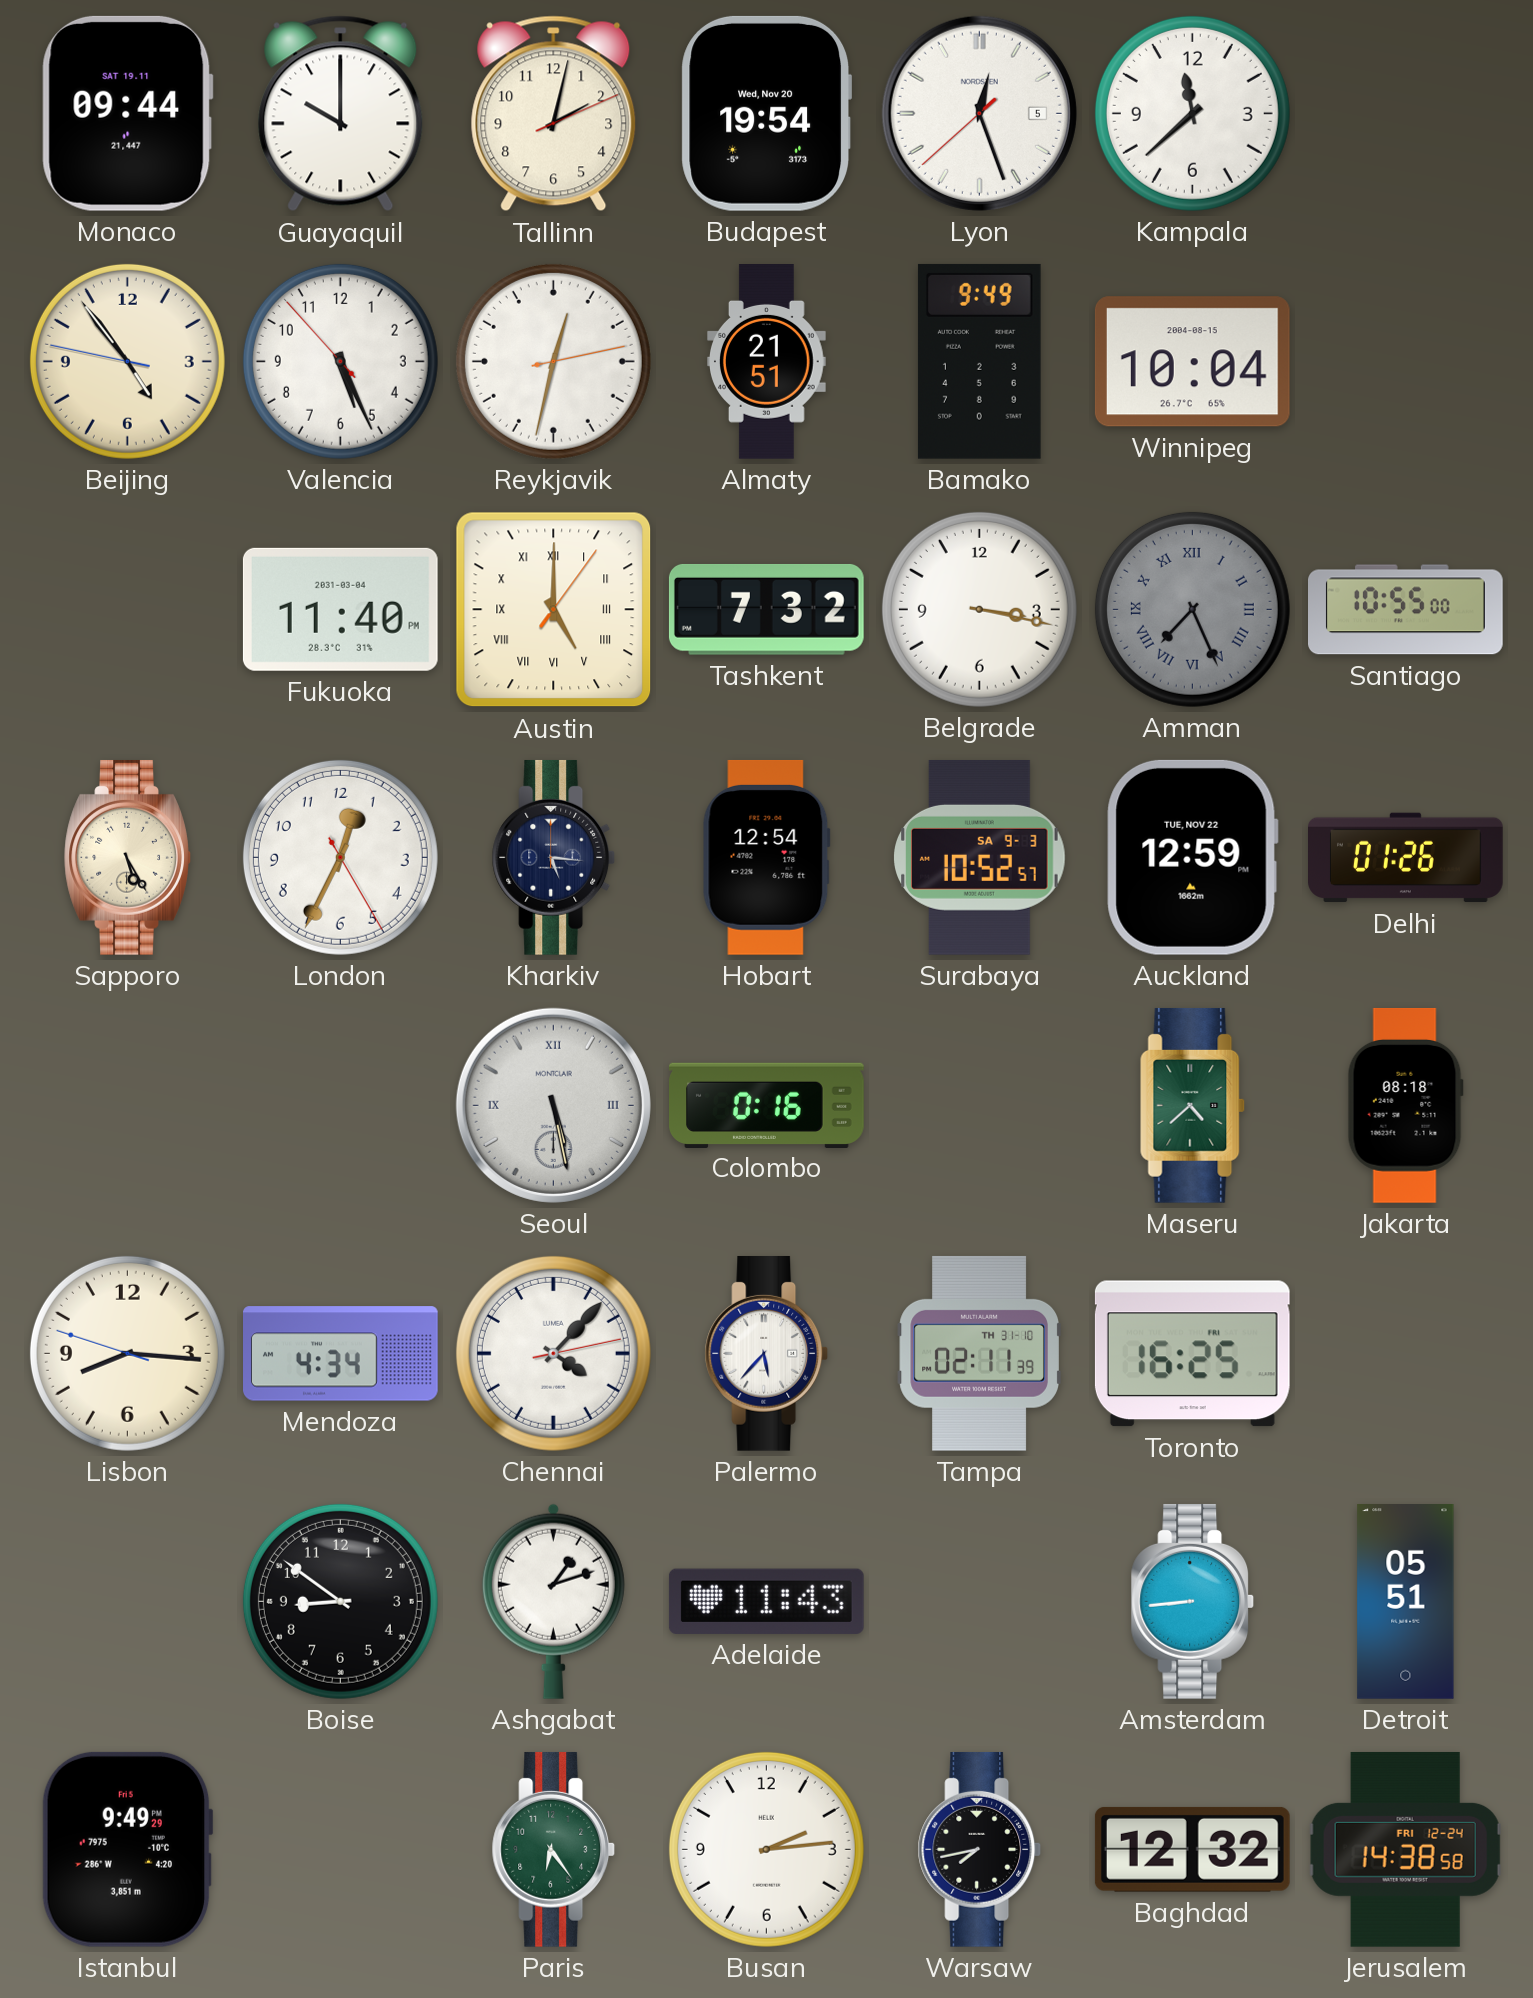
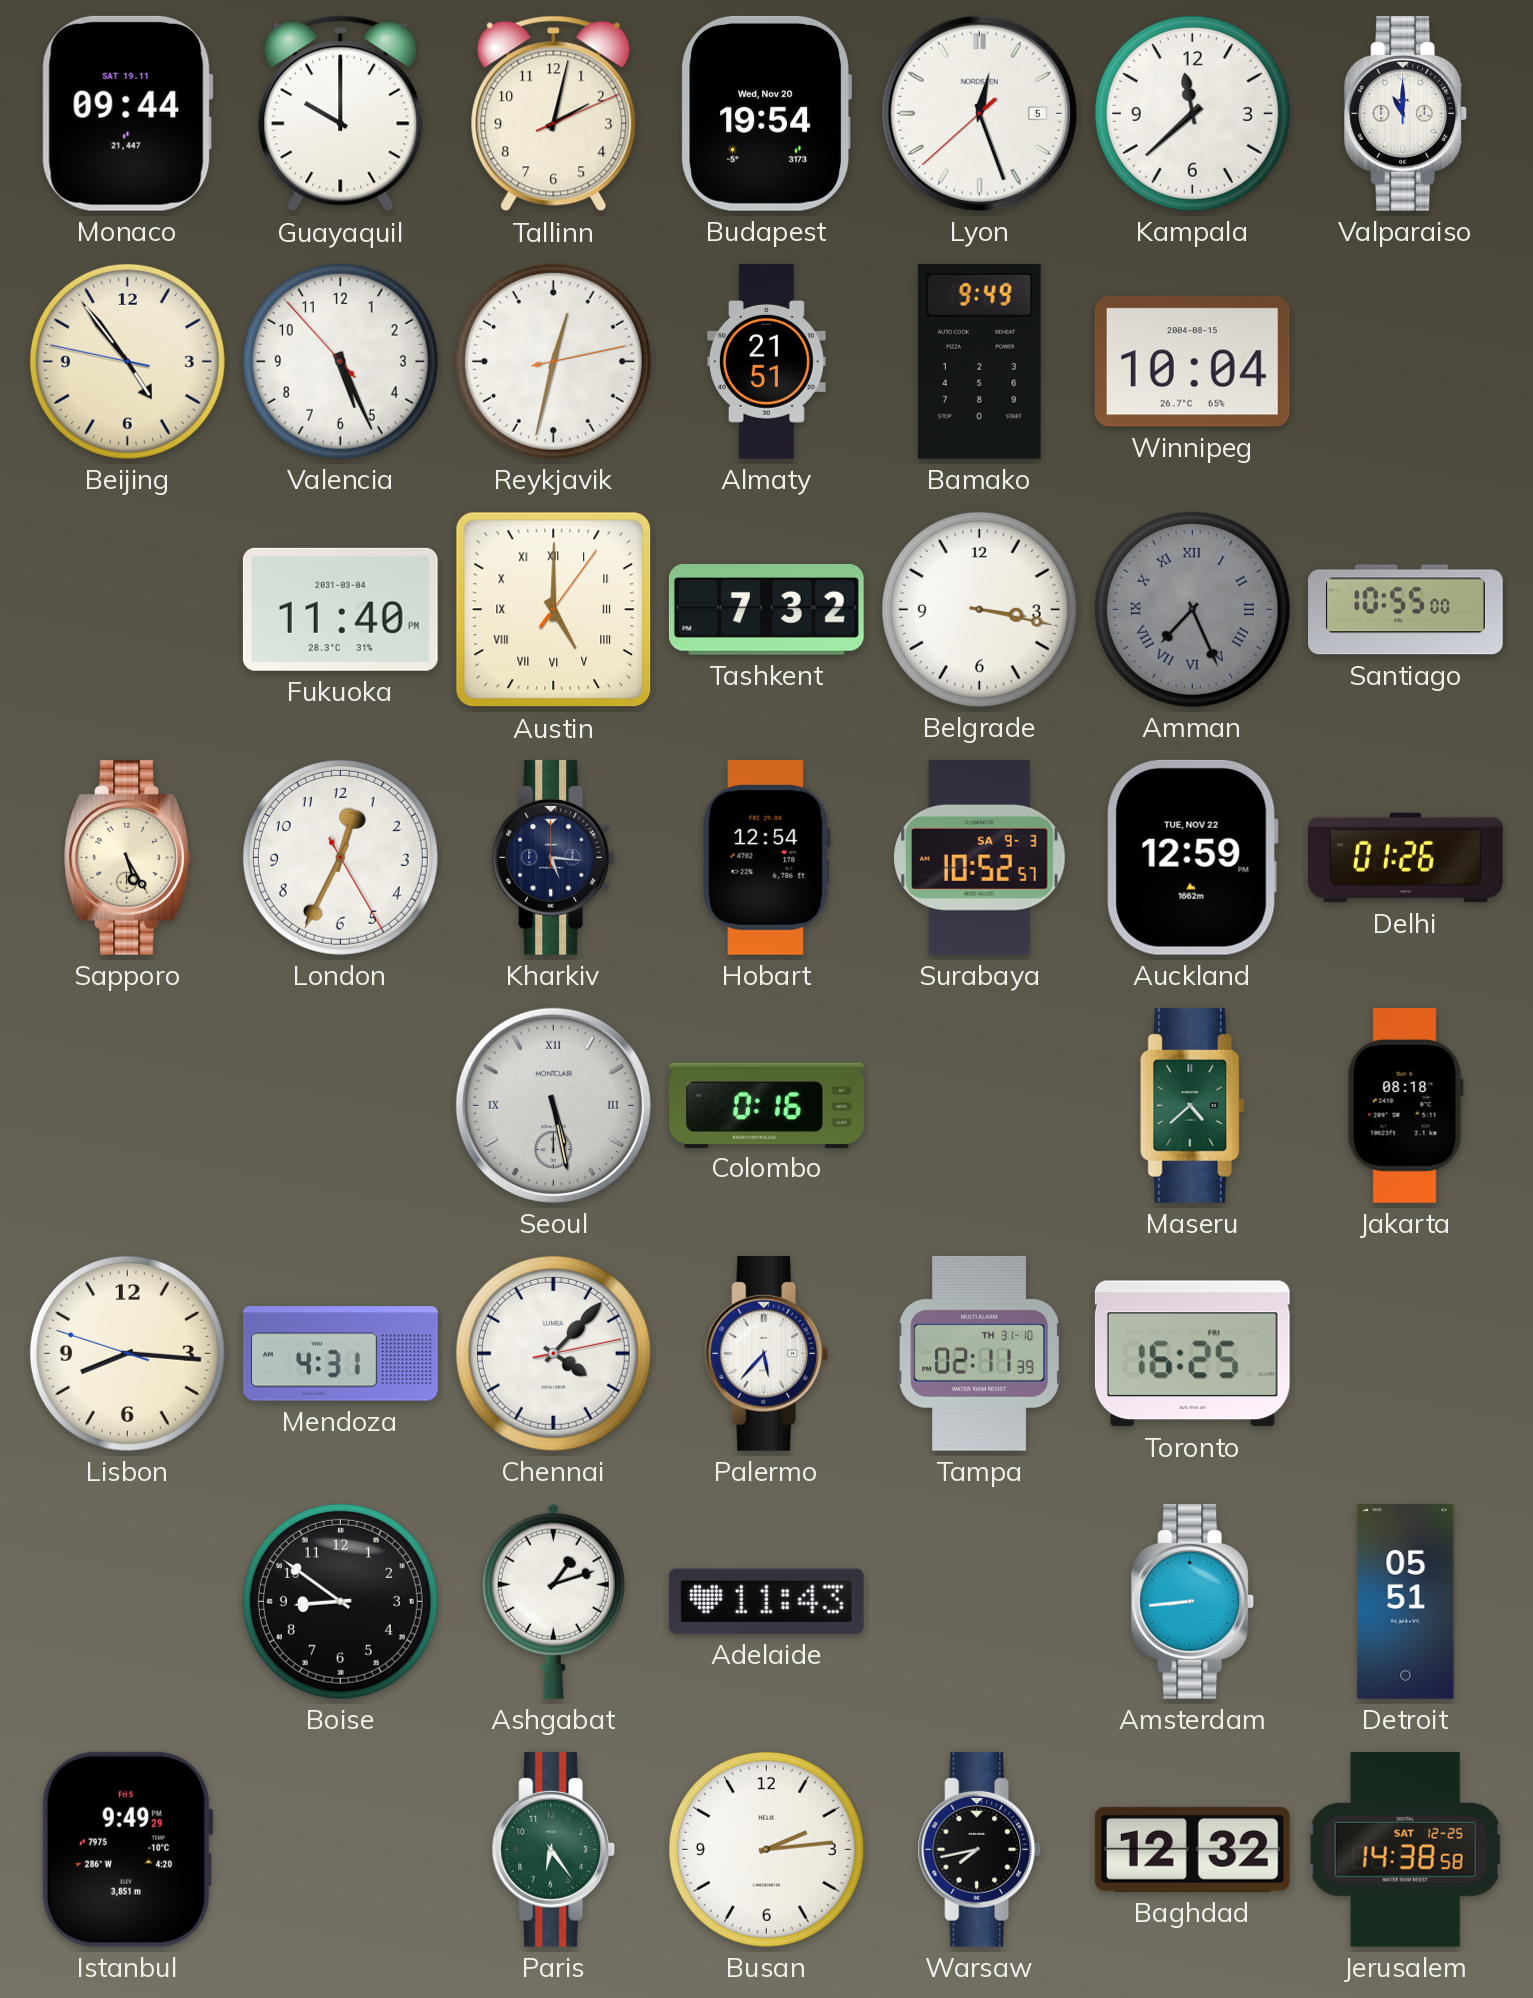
Valparaiso: none -> 11:00 (1406, 113)
Mendoza: 4:34 -> 4:31 (341, 1354)
Jerusalem date: FRI 12-24 -> SAT 12-25 (1405, 1849)
